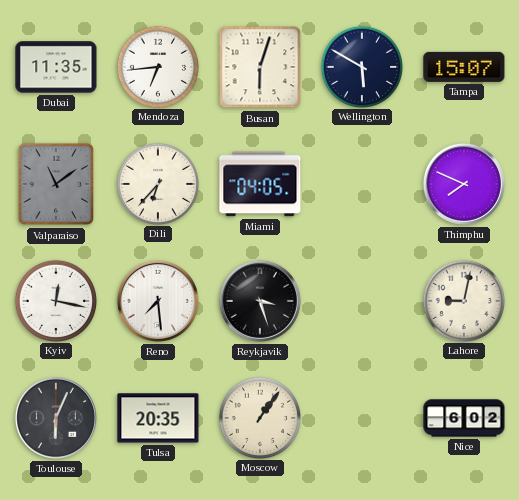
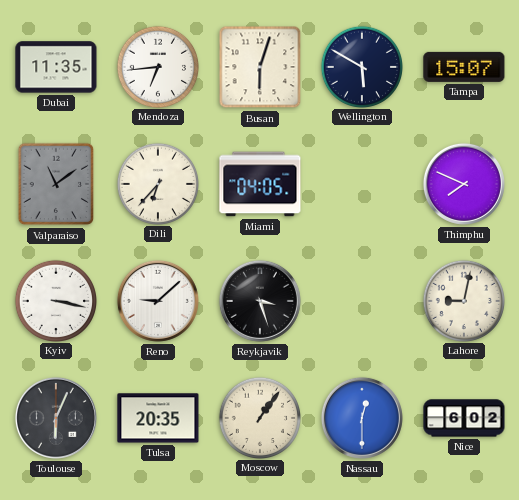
Kyiv: 12:17 -> 3:17 (55, 300)
Reno: 7:29 -> 9:08 (158, 301)
Nassau: none -> 12:30 (362, 418)
